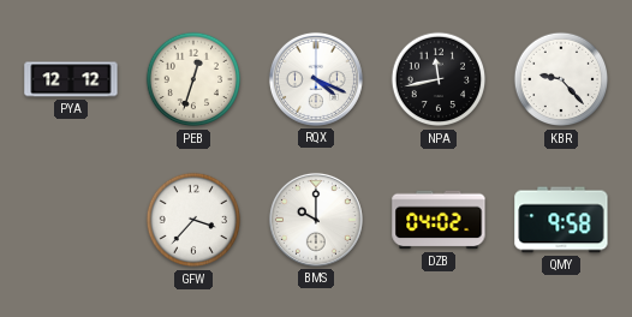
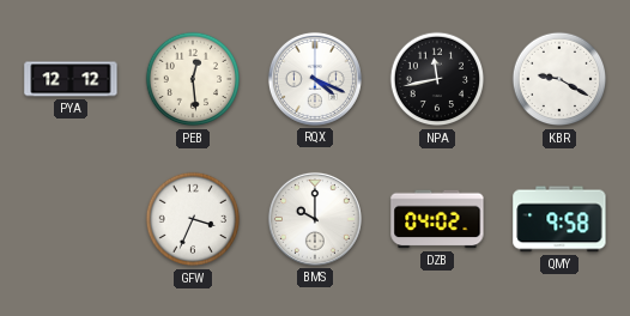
PEB: 12:33 -> 12:29 (193, 79)
KBR: 9:23 -> 9:20 (559, 79)
GFW: 3:37 -> 3:34 (193, 219)
